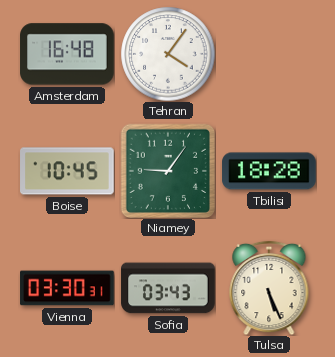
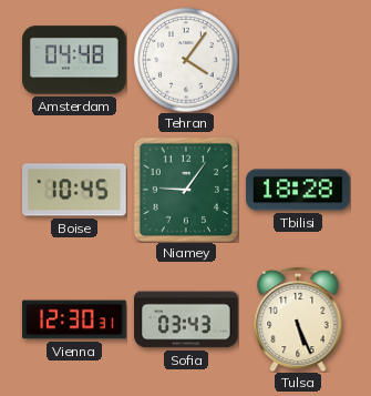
Amsterdam: 16:48 -> 04:48 (74, 60)
Vienna: 03:30 -> 12:30 (74, 319)
